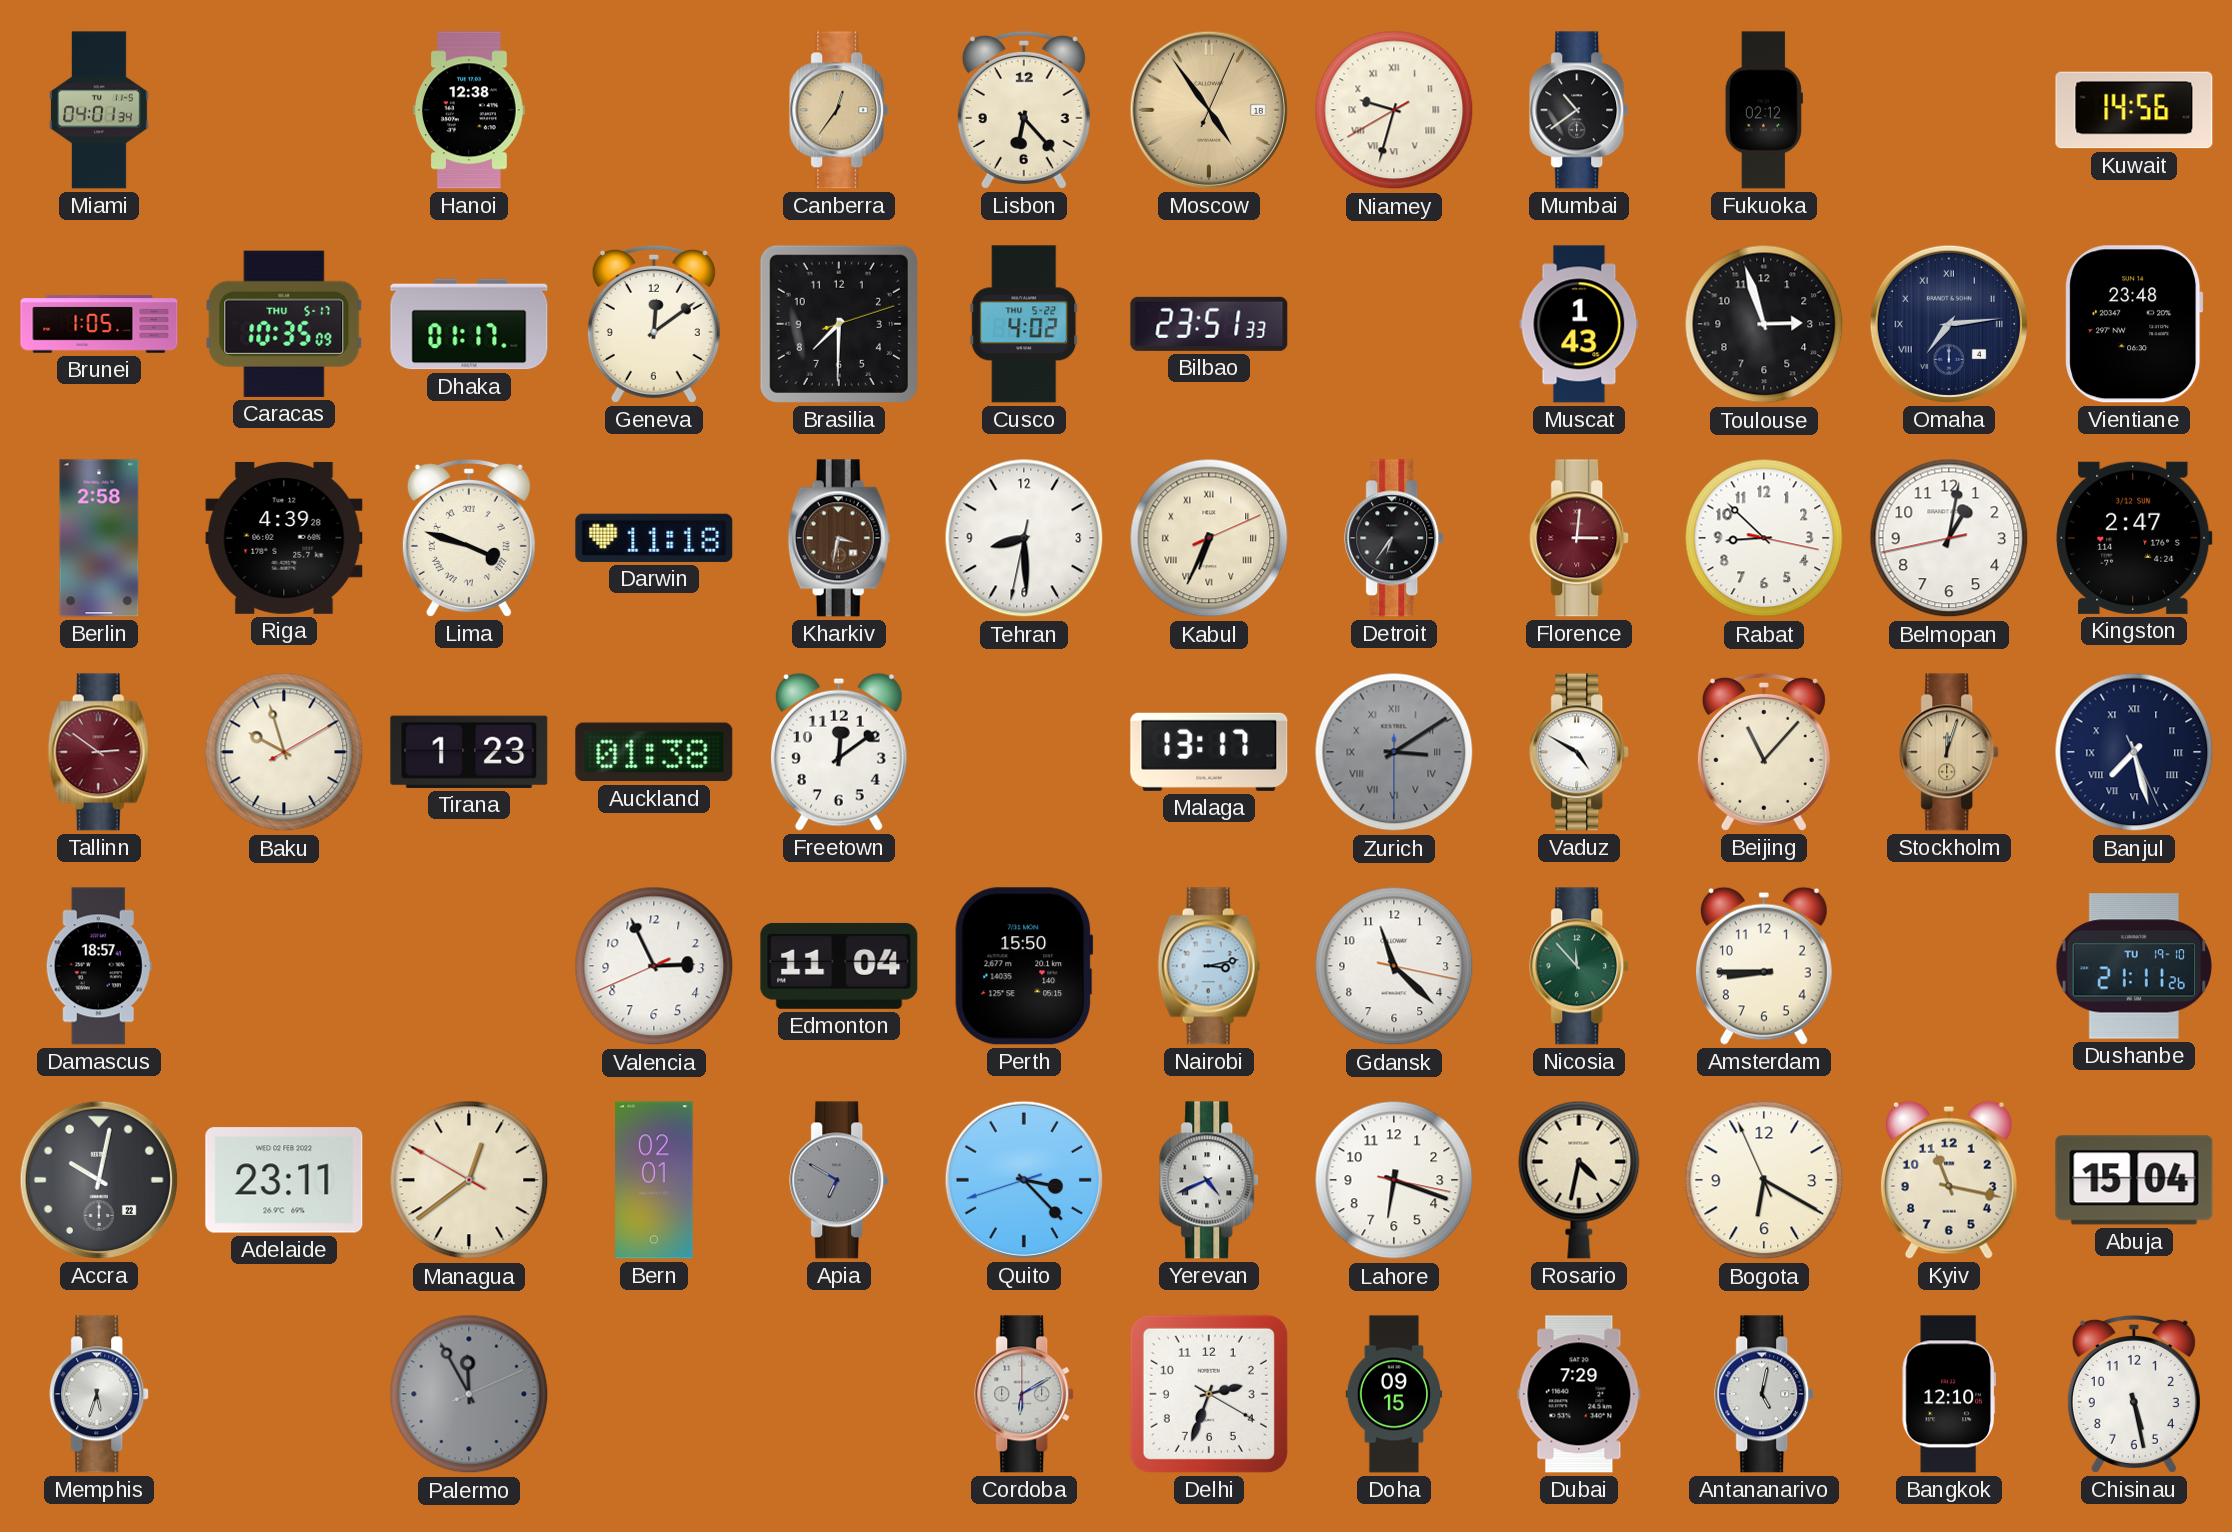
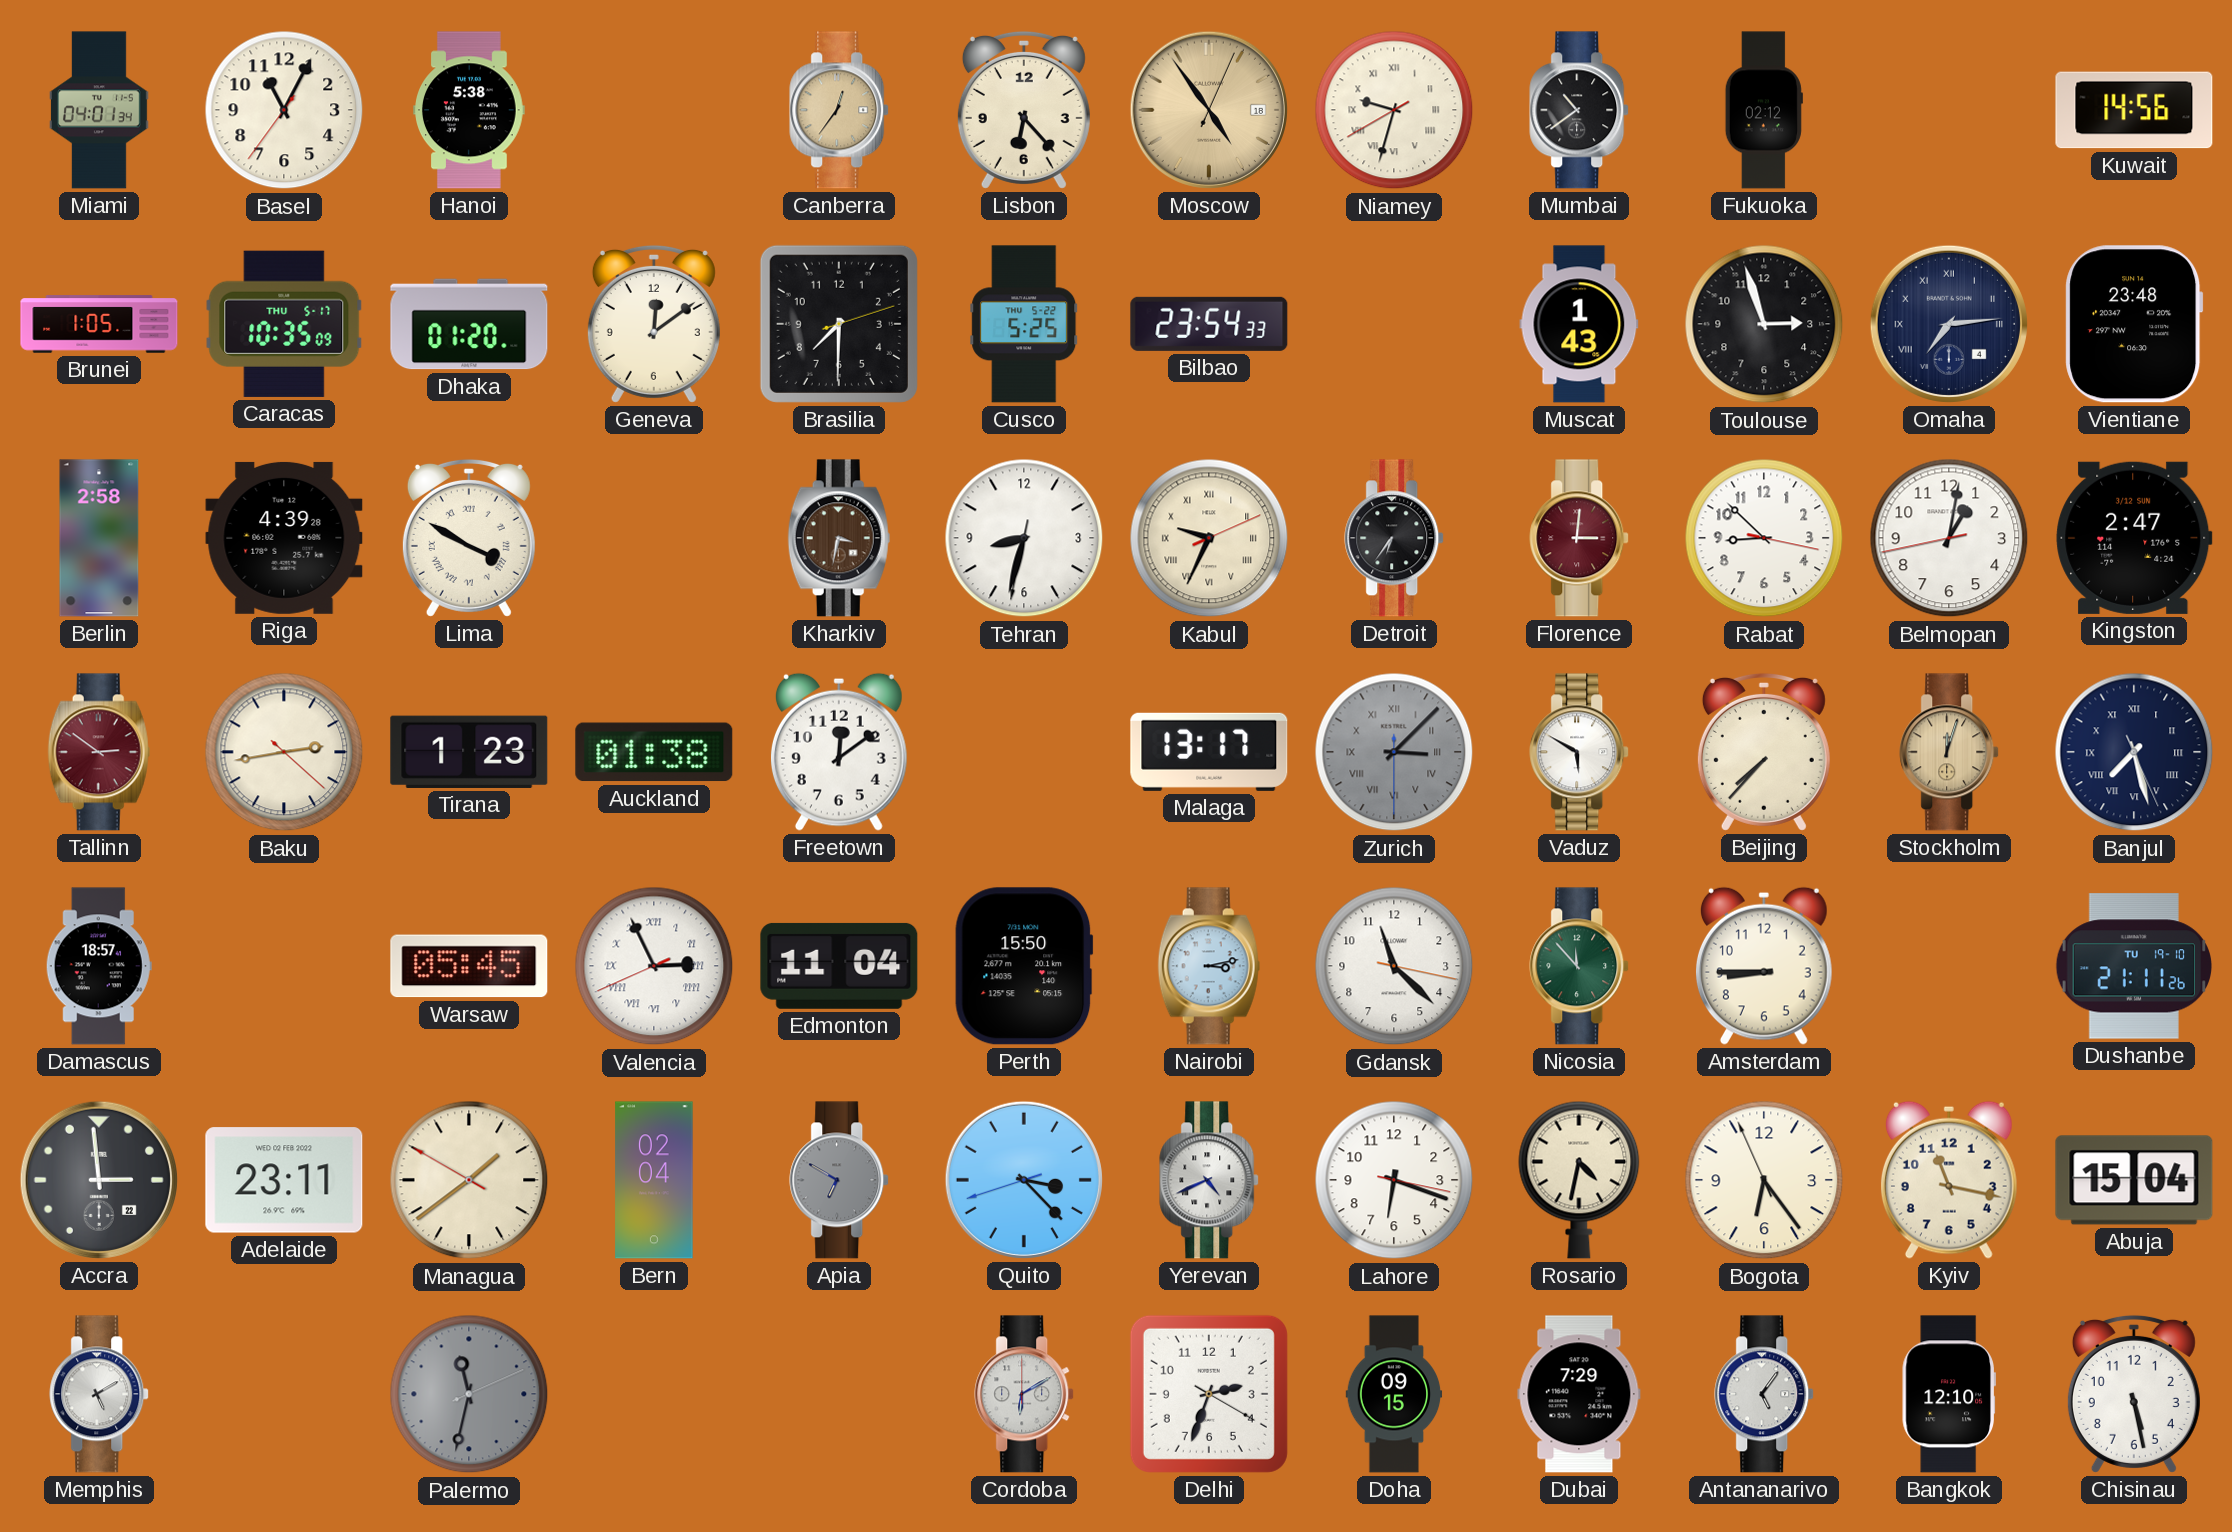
Basel: none -> 11:04 (284, 110)
Hanoi: 12:38 -> 5:38 (470, 110)
Dhaka: 01:17 -> 01:20 (469, 324)
Cusco: 4:02 -> 5:25 (1024, 324)
Bilbao: 23:51 -> 23:54 (1209, 324)
Lima: 3:48 -> 3:50 (469, 538)
Darwin: 11:18 -> none (654, 538)
Tehran: 8:29 -> 8:32 (1024, 538)
Kabul: 6:34 -> 9:34 (1209, 538)
Baku: 9:57 -> 2:43 (284, 752)
Zurich: 3:09 -> 3:07 (1394, 752)
Vaduz: 4:50 -> 5:50 (1580, 752)
Beijing: 11:07 -> 7:37 (1764, 752)
Warsaw: none -> 05:45 (469, 966)
Valencia numerals: Arabic -> Roman (654, 966)
Accra: 10:02 -> 2:59 (99, 1180)
Managua: 12:38 -> 1:38 (469, 1180)
Bern: 02:01 -> 02:04 (654, 1180)
Bogota: 6:19 -> 6:23 (1764, 1180)
Memphis: 5:33 -> 5:10 (100, 1394)
Palermo: 11:55 -> 11:32 (469, 1394)
Antananarivo: 5:02 -> 5:06 (1765, 1394)
